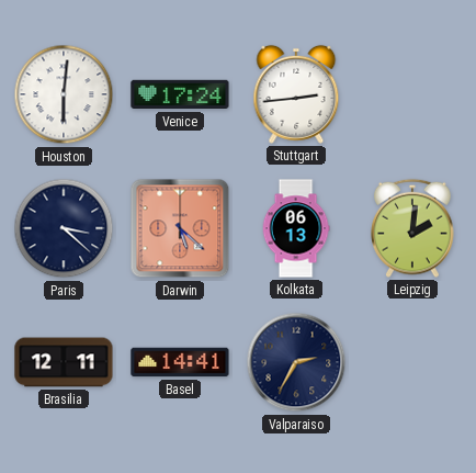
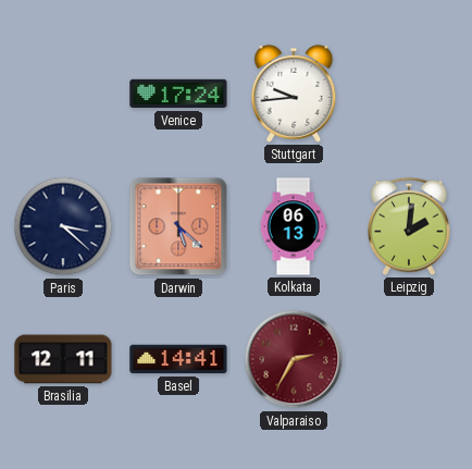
Houston: 6:01 -> none (64, 94)
Stuttgart: 2:44 -> 9:44 (294, 94)
Valparaiso dial: navy -> burgundy (294, 359)
